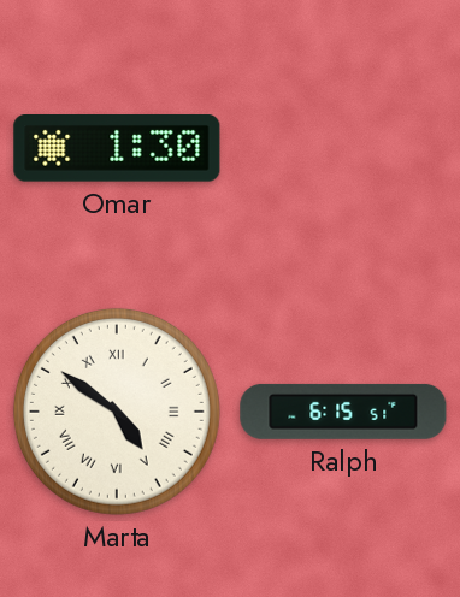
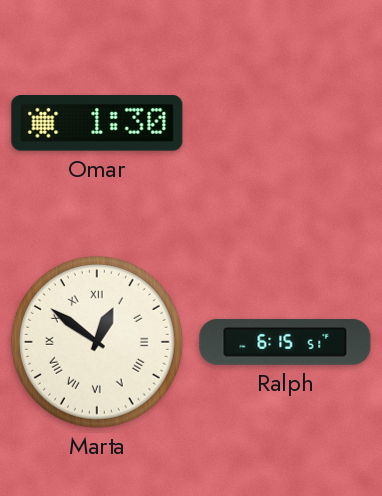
Marta: 4:51 -> 12:51 (97, 342)
